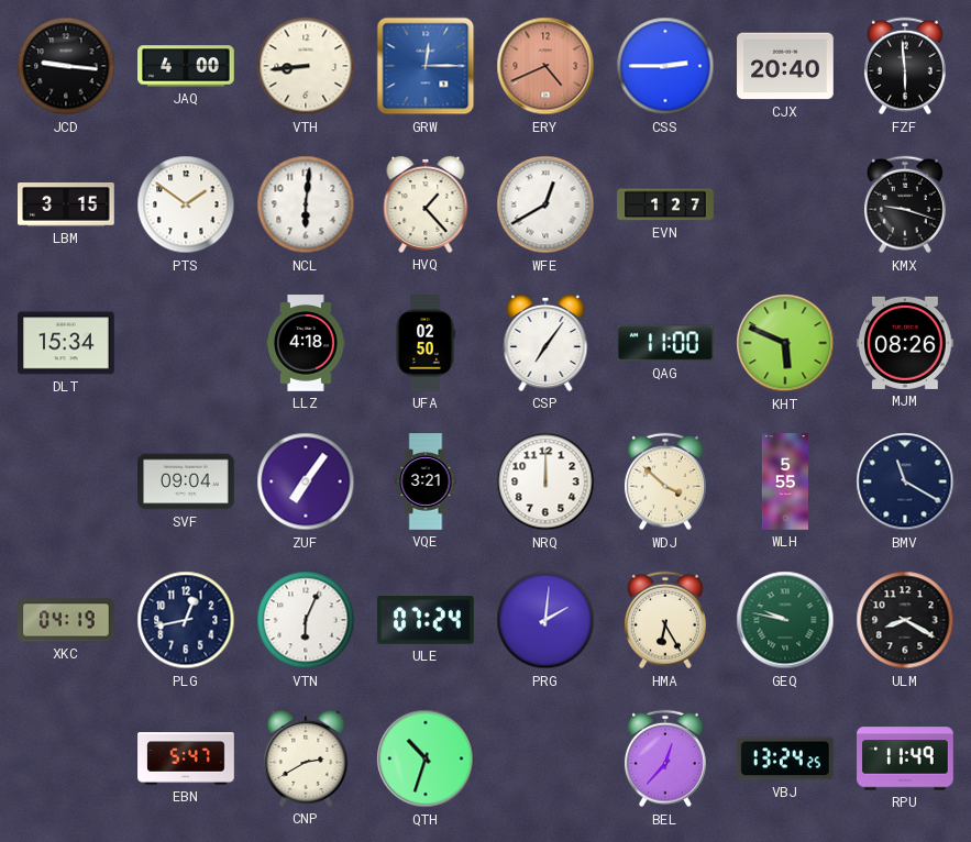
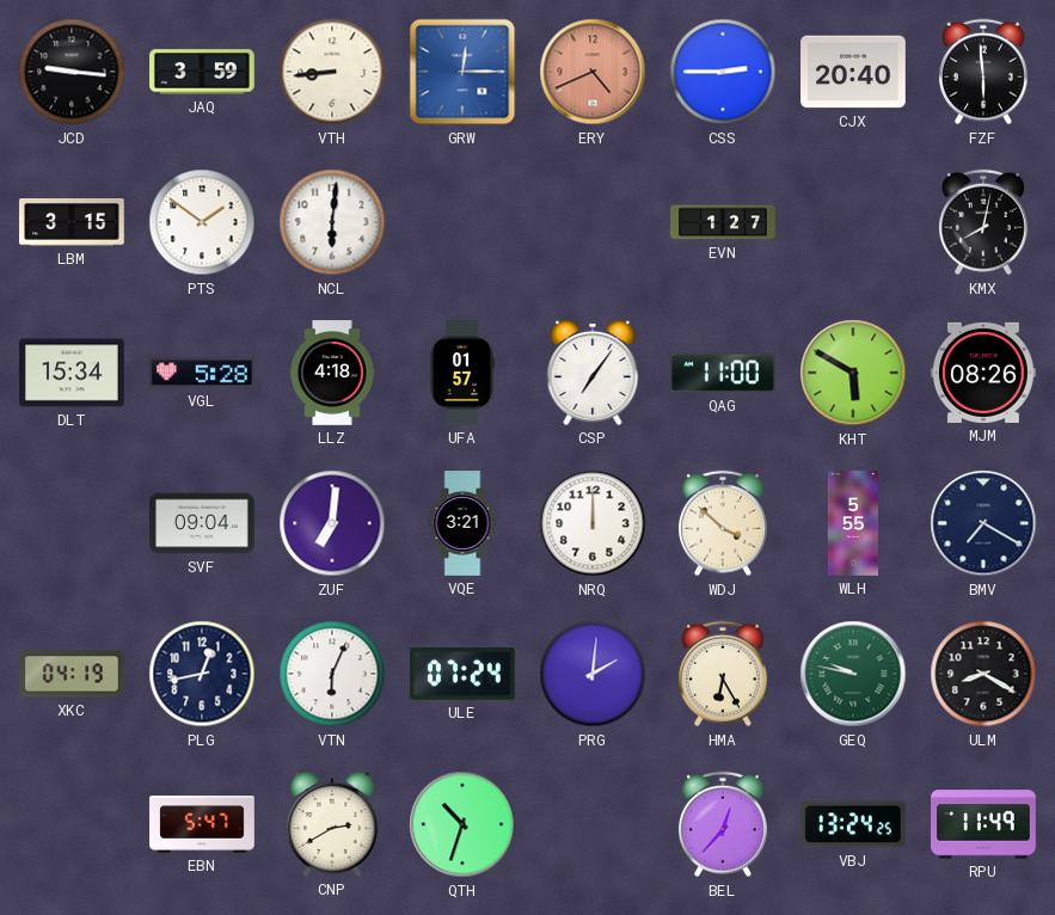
JAQ: 4:00 -> 3:59 (202, 72)
HVQ: 1:23 -> none (426, 204)
WFE: 12:40 -> none (545, 204)
KMX: 9:18 -> 8:02 (983, 222)
VGL: none -> 5:28 (202, 373)
UFA: 02:50 -> 01:57 (462, 373)
KHT: 5:49 -> 5:50 (853, 373)
ZUF: 7:06 -> 7:01 (332, 523)
BMV: 11:20 -> 7:20 (983, 523)
